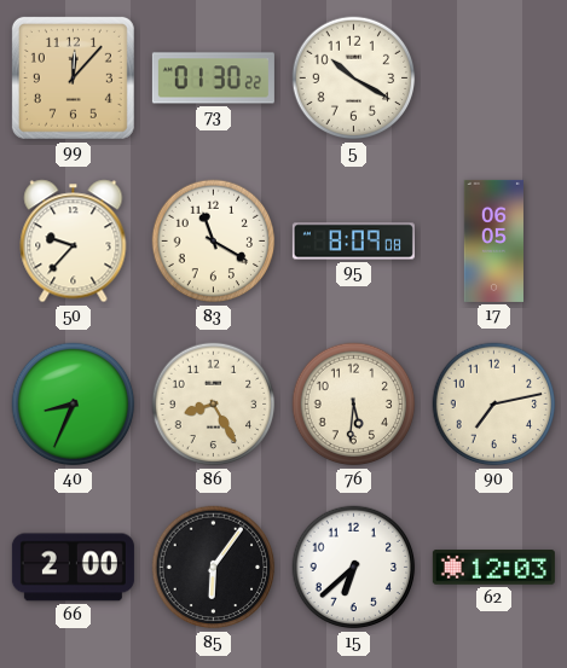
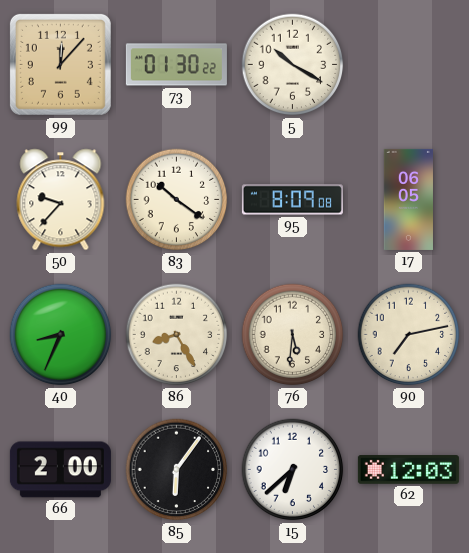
83: 11:20 -> 10:21 (177, 200)
